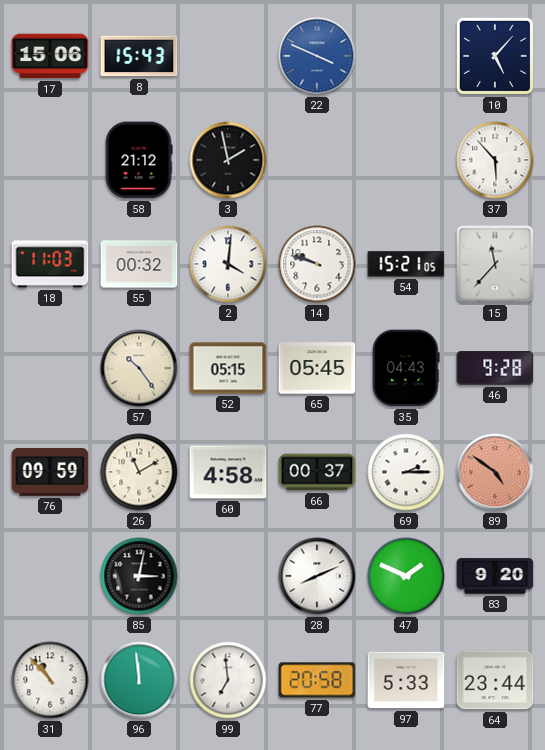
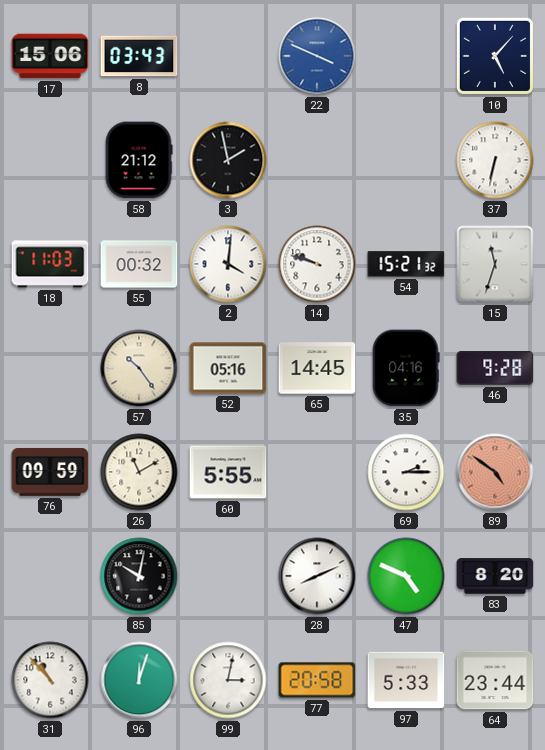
8: 15:43 -> 03:43 (139, 56)
37: 5:53 -> 6:32 (495, 160)
54: 15:21:05 -> 15:21:32 (406, 264)
15: 11:37 -> 11:33 (495, 264)
52: 05:15 -> 05:16 (228, 368)
65: 05:45 -> 14:45 (317, 368)
35: 04:43 -> 04:16 (406, 368)
60: 4:58 -> 5:55 (228, 472)
66: 00:37 -> none (317, 472)
85: 3:02 -> 10:02 (139, 576)
47: 1:49 -> 4:49 (406, 576)
83: 9:20 -> 8:20 (495, 576)
96: 11:59 -> 12:03 (139, 680)
99: 6:59 -> 3:02 (228, 680)
